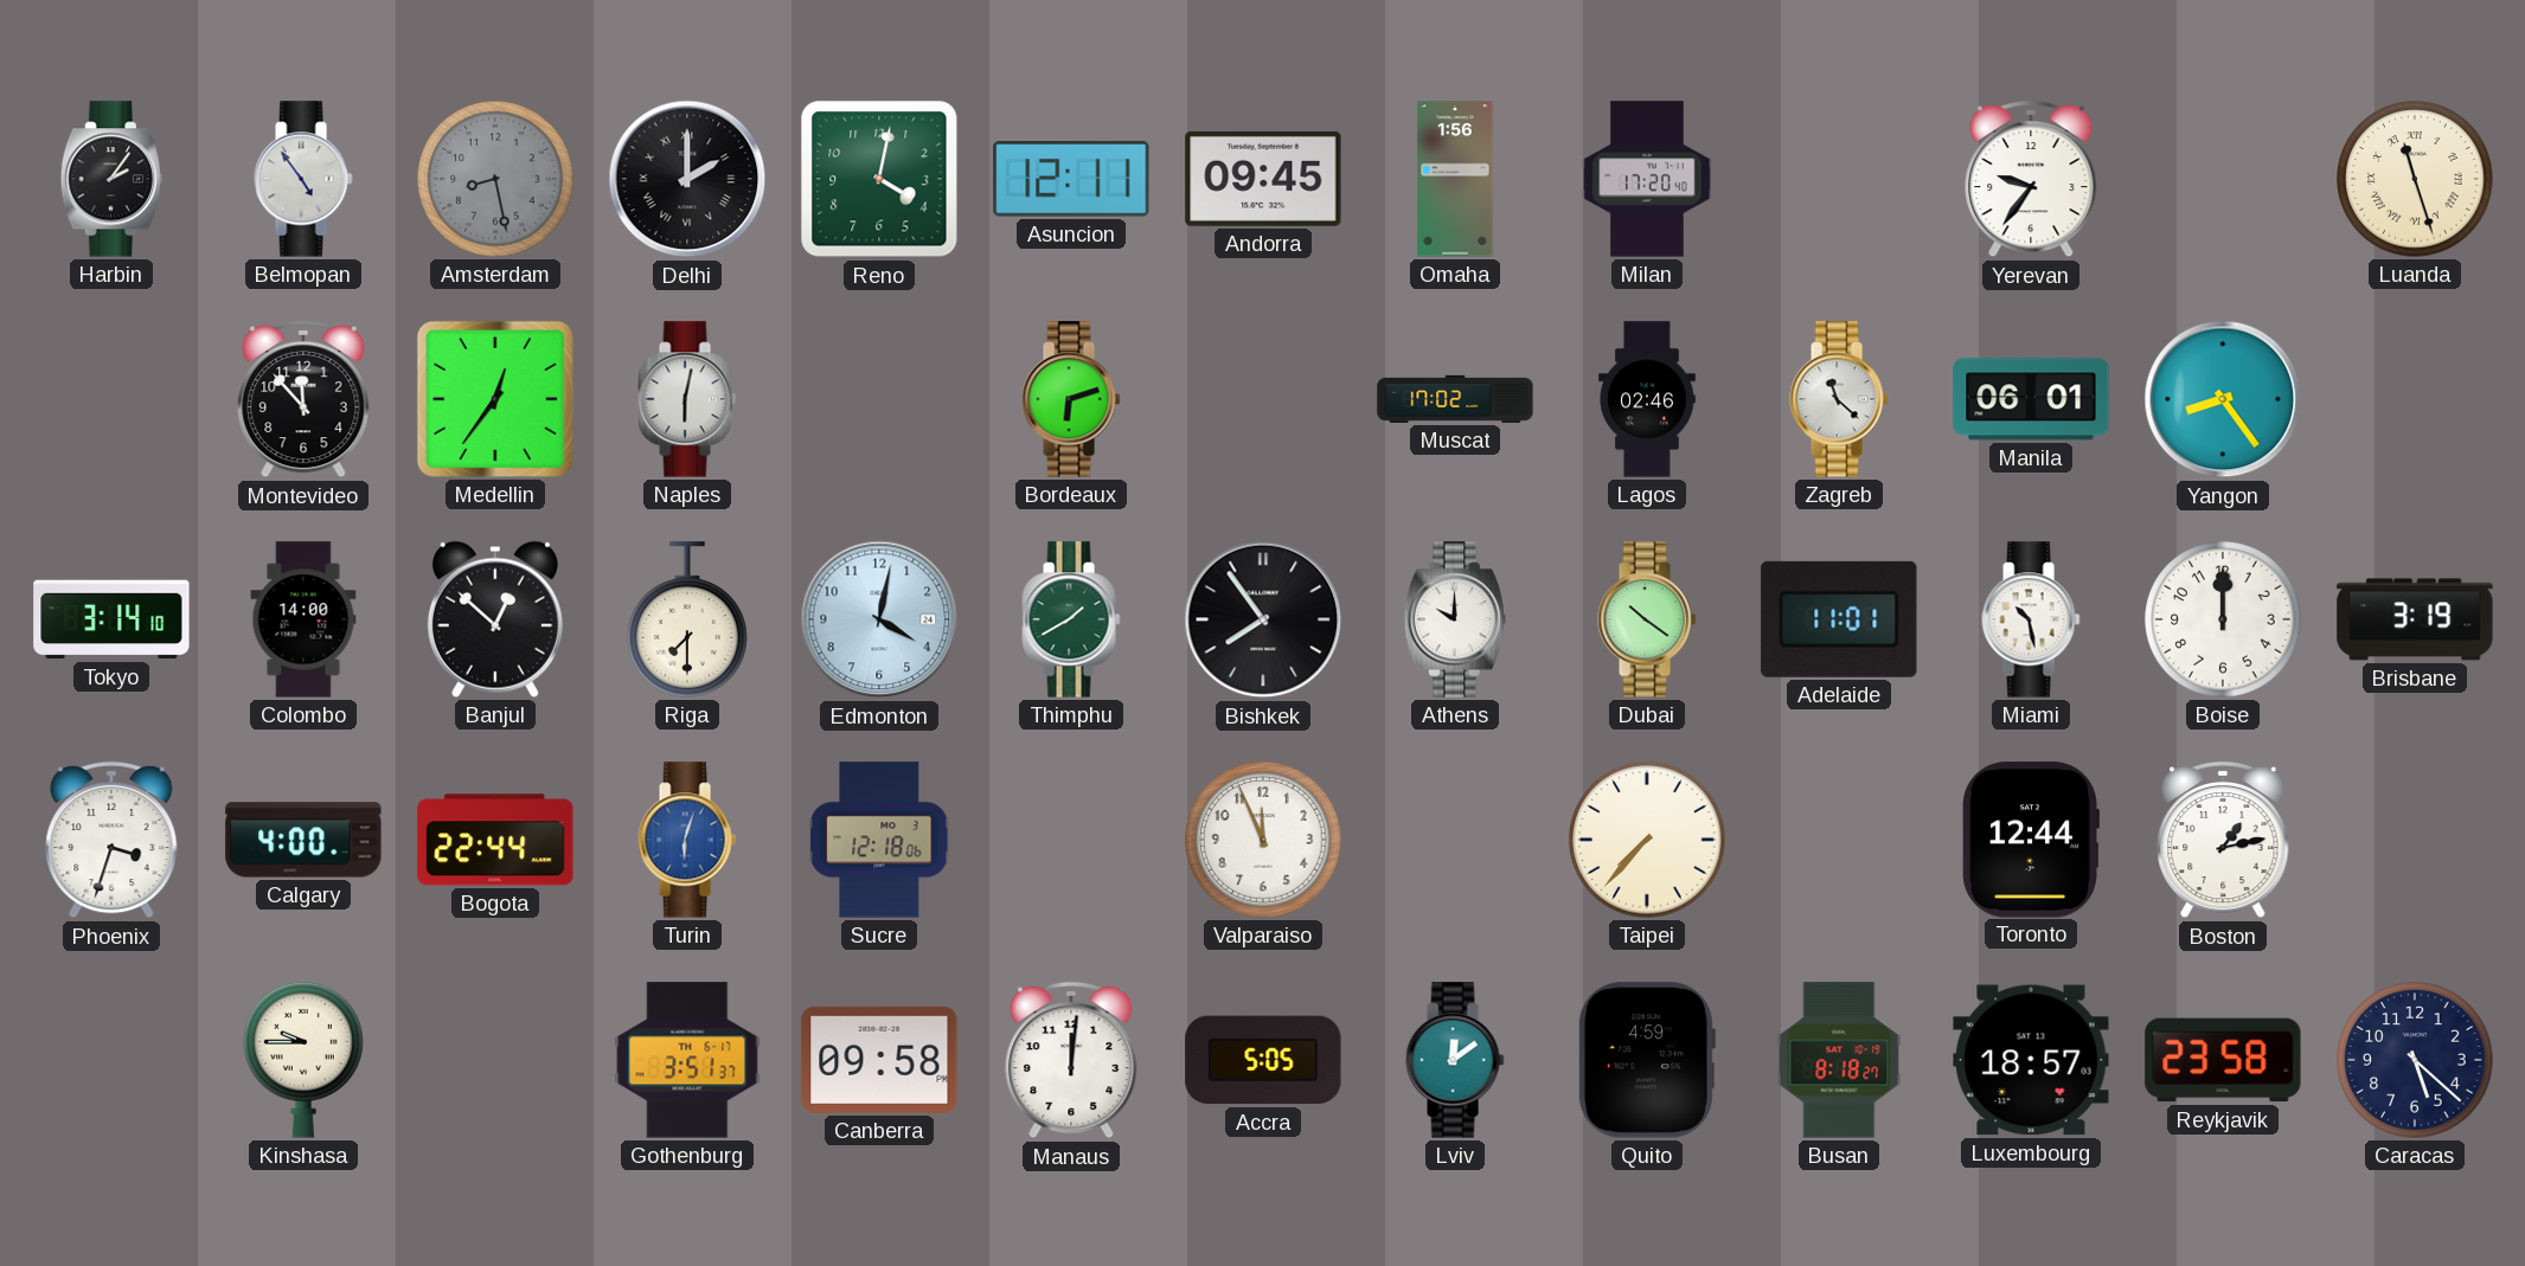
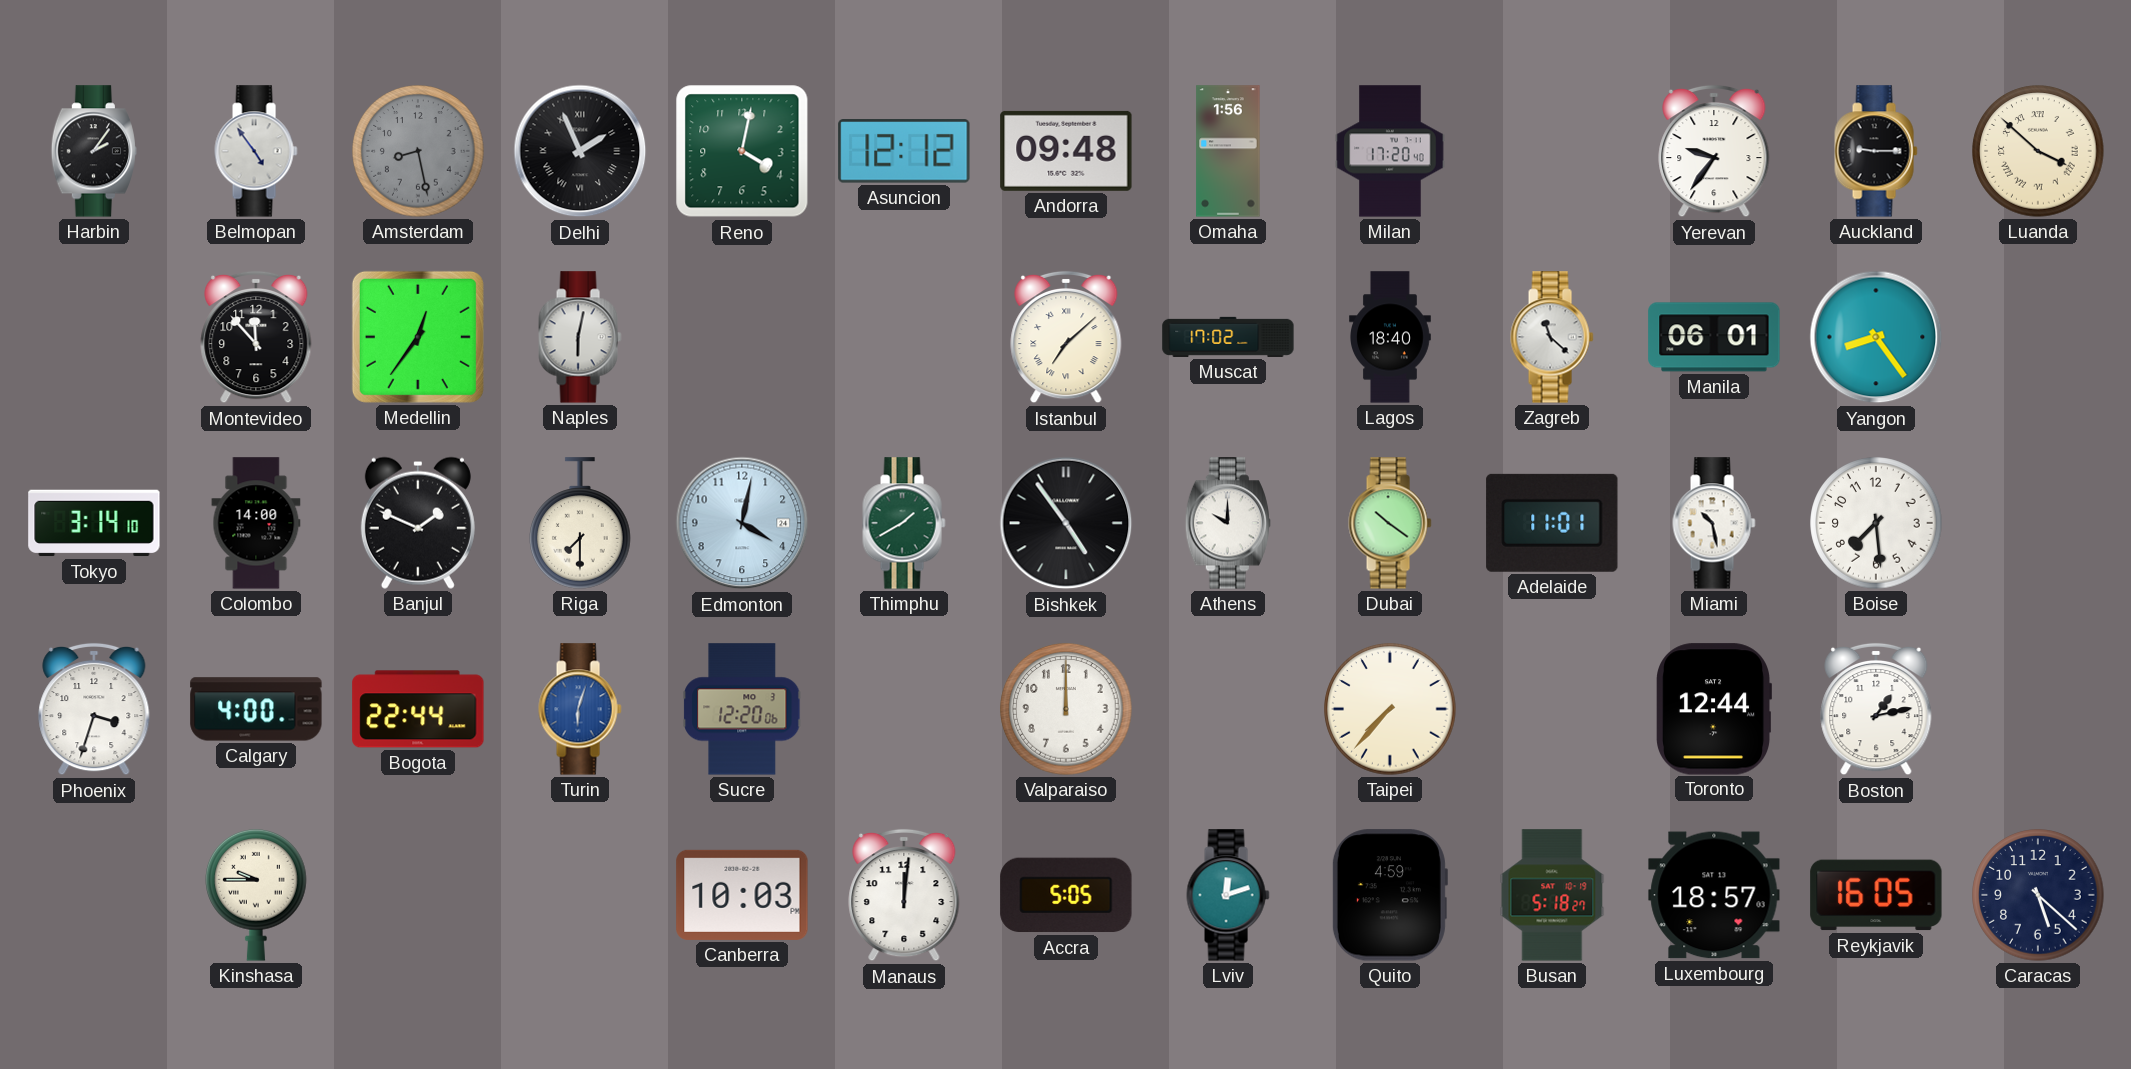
Delhi: 2:00 -> 1:56 (580, 151)
Asuncion: 12:11 -> 12:12 (904, 151)
Andorra: 09:45 -> 09:48 (1066, 151)
Auckland: none -> 9:15 (1876, 151)
Luanda: 11:27 -> 3:52 (2038, 151)
Bordeaux: 6:12 -> none (1071, 399)
Istanbul: none -> 7:08 (1066, 337)
Lagos: 02:46 -> 18:40 (1390, 337)
Banjul: 12:52 -> 1:49 (418, 523)
Bishkek: 7:54 -> 4:54 (1066, 523)
Boise: 12:00 -> 7:29 (1876, 523)
Brisbane: 3:19 -> none (2415, 619)
Sucre: 12:18 -> 12:20 (742, 709)
Valparaiso: 11:56 -> 12:00 (1066, 709)
Gothenburg: 3:51 -> none (687, 1060)
Canberra: 09:58 -> 10:03 (742, 895)
Lviv: 12:09 -> 12:12 (1228, 895)
Busan: 8:18 -> 5:18 (1552, 895)
Reykjavik: 23:58 -> 16:05 (1876, 895)
